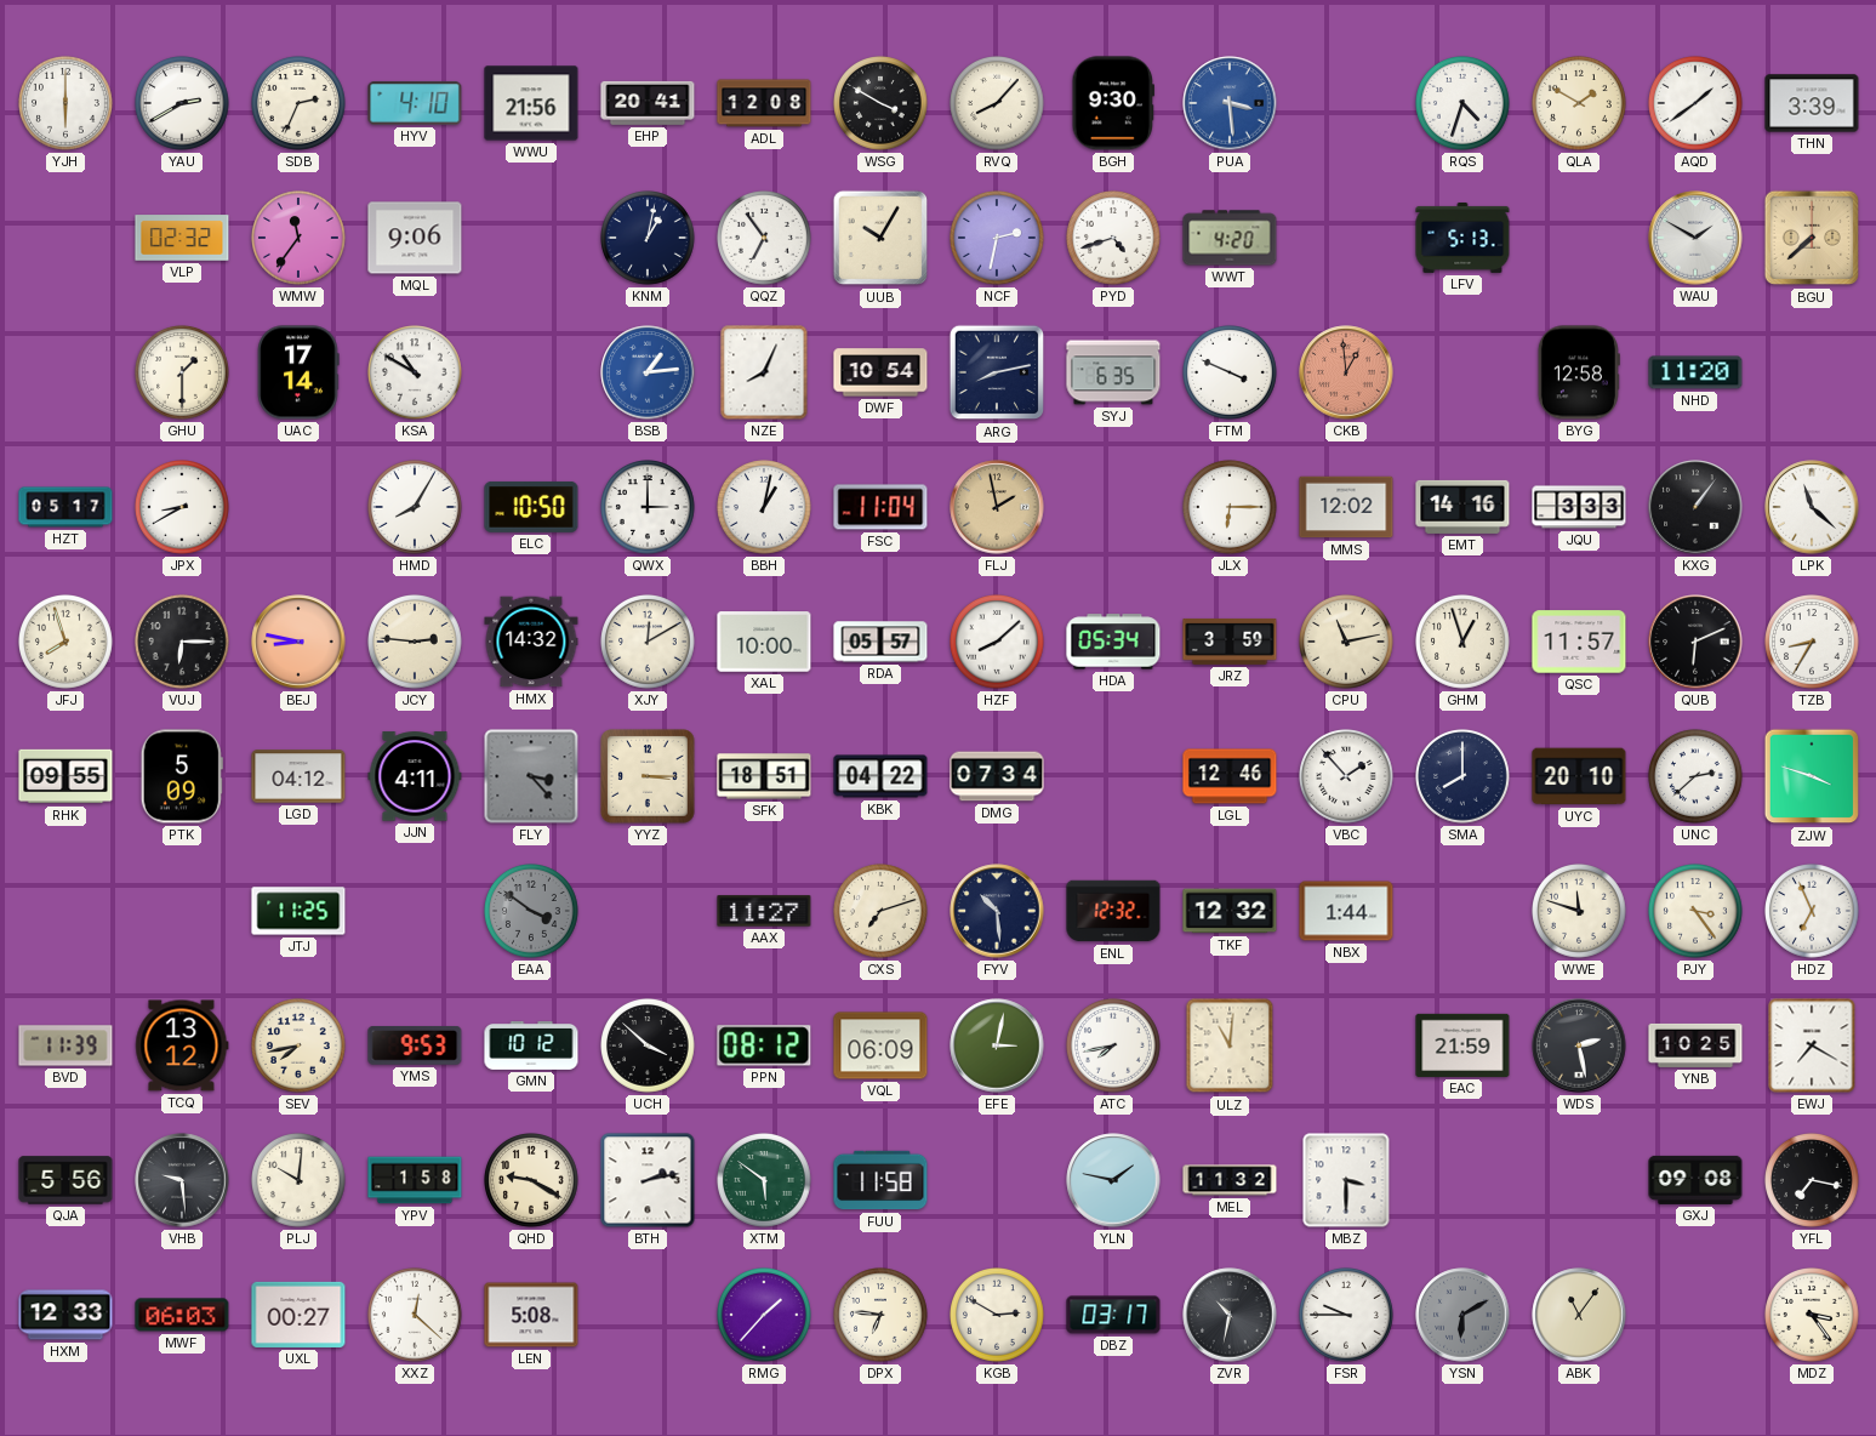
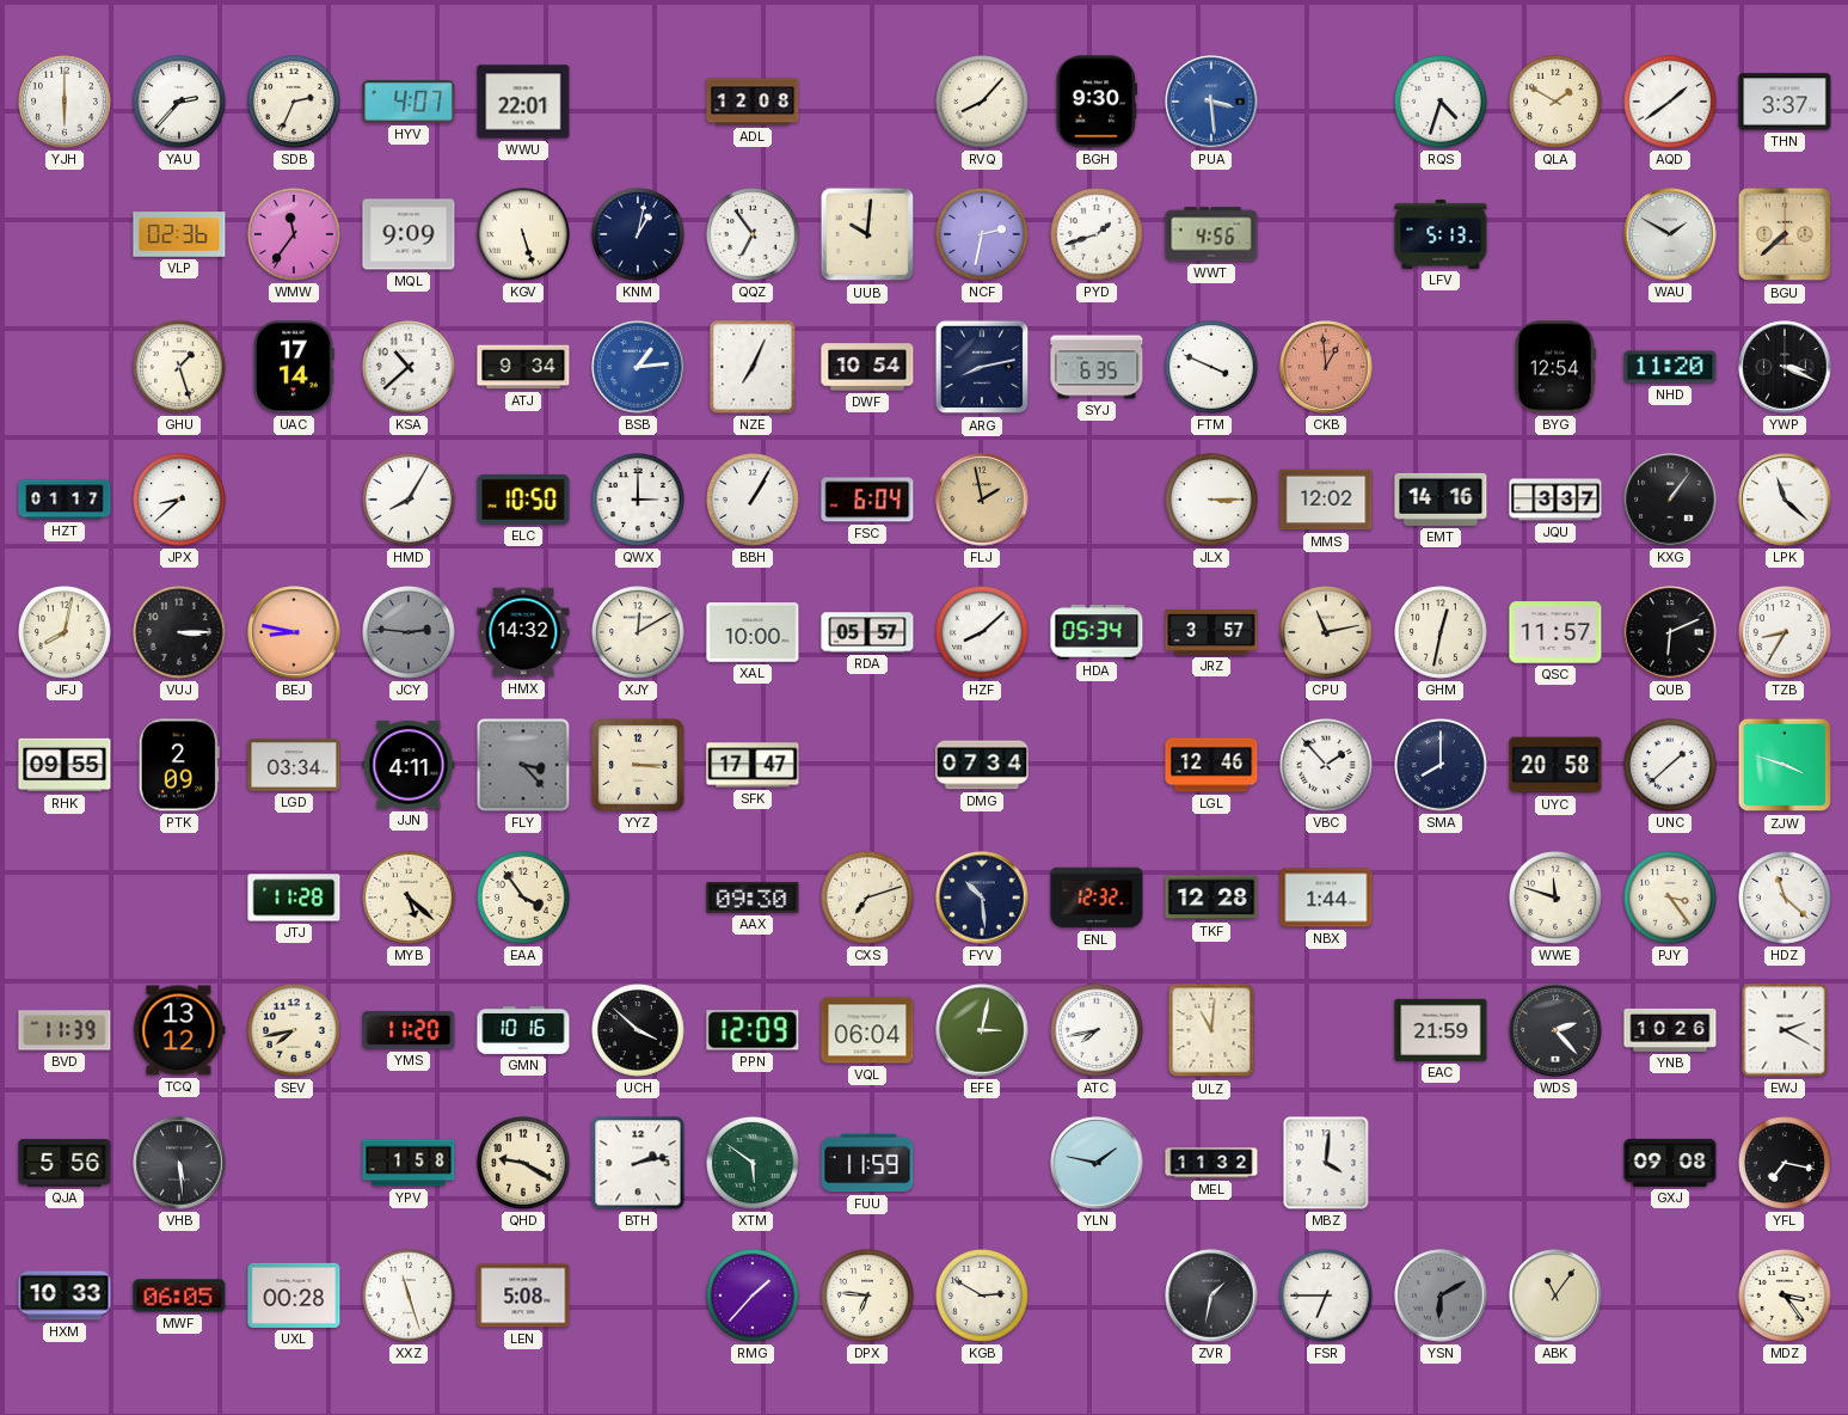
YAU: 2:40 -> 2:37 (180, 103)
HYV: 4:10 -> 4:07 (409, 102)
WWU: 21:56 -> 22:01 (523, 102)
EHP: 20:41 -> none (648, 103)
WSG: 3:50 -> none (882, 104)
THN: 3:39 -> 3:37 (1785, 102)
VLP: 02:32 -> 02:36 (179, 234)
MQL: 9:06 -> 9:09 (409, 234)
KGV: none -> 5:27 (524, 235)
UUB: 10:05 -> 10:01 (867, 234)
PYD: 4:42 -> 1:42 (1098, 235)
WWT: 4:20 -> 4:56 (1211, 234)
GHU: 1:30 -> 1:27 (180, 368)
KSA: 10:50 -> 10:38 (410, 368)
ATJ: none -> 9:34 (523, 367)
NZE: 8:04 -> 7:04 (753, 367)
BYG: 12:58 -> 12:54 (1555, 367)
YWP: none -> 3:19 (1785, 367)
HZT: 05:17 -> 01:17 (65, 500)
JPX: 8:40 -> 8:38 (180, 501)
BBH: 1:02 -> 1:05 (754, 501)
FSC: 11:04 -> 6:04 (867, 500)
JLX: 6:15 -> 3:15 (1212, 501)
JQU: 3:33 -> 3:37 (1555, 500)
JFJ: 7:57 -> 8:02 (66, 633)
VUJ: 6:15 -> 3:15 (180, 633)
JCY dial: cream -> grey (410, 633)
JRZ: 3:59 -> 3:57 (1211, 632)
GHM: 12:57 -> 12:32 (1442, 633)
PTK: 5:09 -> 2:09 (179, 765)
LGD: 04:12 -> 03:34 (294, 765)
SFK: 18:51 -> 17:47 (753, 765)
KBK: 04:22 -> none (880, 776)
UYC: 20:10 -> 20:58 (1555, 765)
UNC: 2:38 -> 1:38 (1671, 766)
JTJ: 11:25 -> 11:28 (294, 898)
MYB: none -> 5:22 (410, 899)
EAA: 3:51 -> 3:54 (524, 899)
EAA dial: grey -> cream (524, 899)
AAX: 11:27 -> 09:30 (753, 898)
TKF: 12:32 -> 12:28 (1211, 898)
HDZ: 6:56 -> 11:22 (1786, 899)
YMS: 9:53 -> 11:20 (409, 1031)
GMN: 10:12 -> 10:16 (523, 1031)
PPN: 08:12 -> 12:09 (753, 1030)
VQL: 06:09 -> 06:04 (867, 1030)
WDS: 2:28 -> 2:23 (1555, 1030)
YNB: 10:25 -> 10:26 (1670, 1030)
EWJ: 7:20 -> 2:20 (1785, 1030)
VHB: 9:29 -> 5:29 (179, 1163)
PLJ: 10:01 -> none (300, 1181)
FUU: 11:58 -> 11:59 (867, 1163)
MBZ: 3:30 -> 4:01 (1326, 1163)
HXM: 12:33 -> 10:33 (65, 1295)
MWF: 06:03 -> 06:05 (179, 1295)
UXL: 00:27 -> 00:28 (294, 1295)
XXZ: 12:22 -> 11:27 (410, 1297)
DBZ: 03:17 -> none (1113, 1315)
ZVR: 10:32 -> 1:32 (1211, 1295)
FSR: 9:45 -> 6:45 (1327, 1297)
